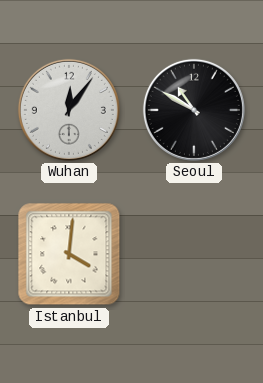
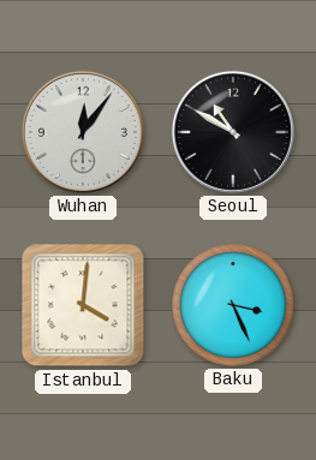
Baku: none -> 3:26 (234, 306)
